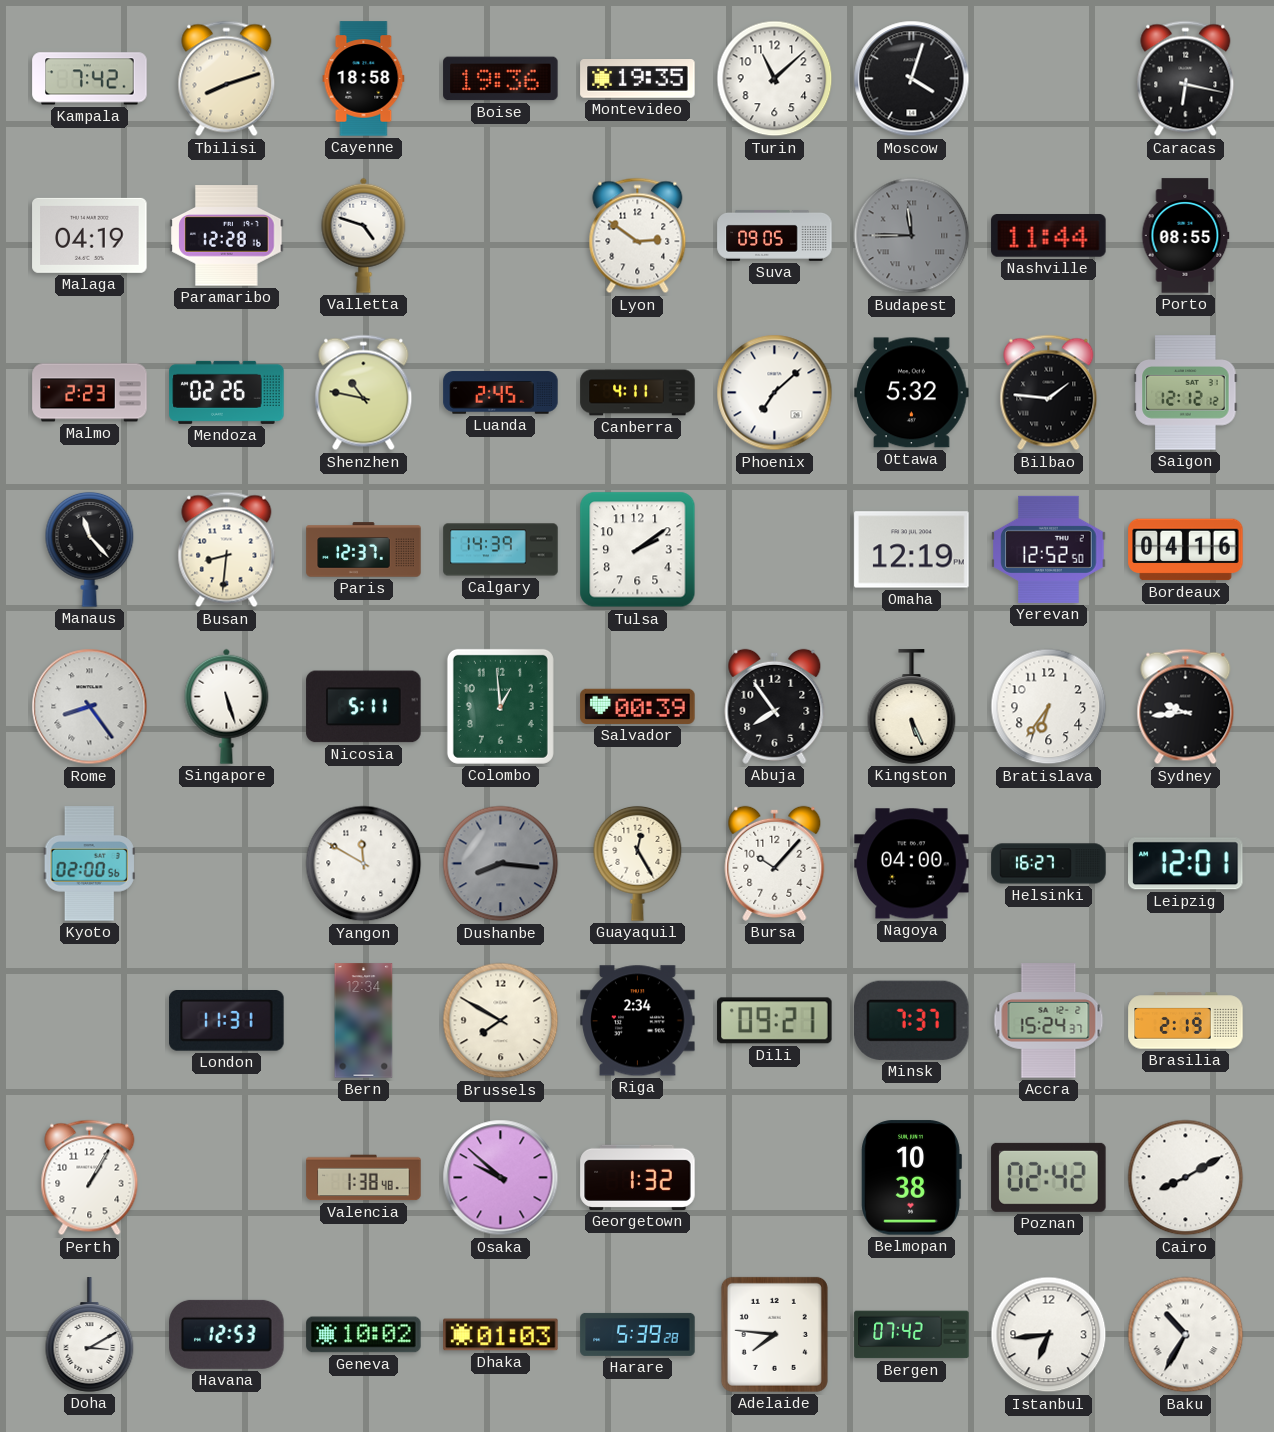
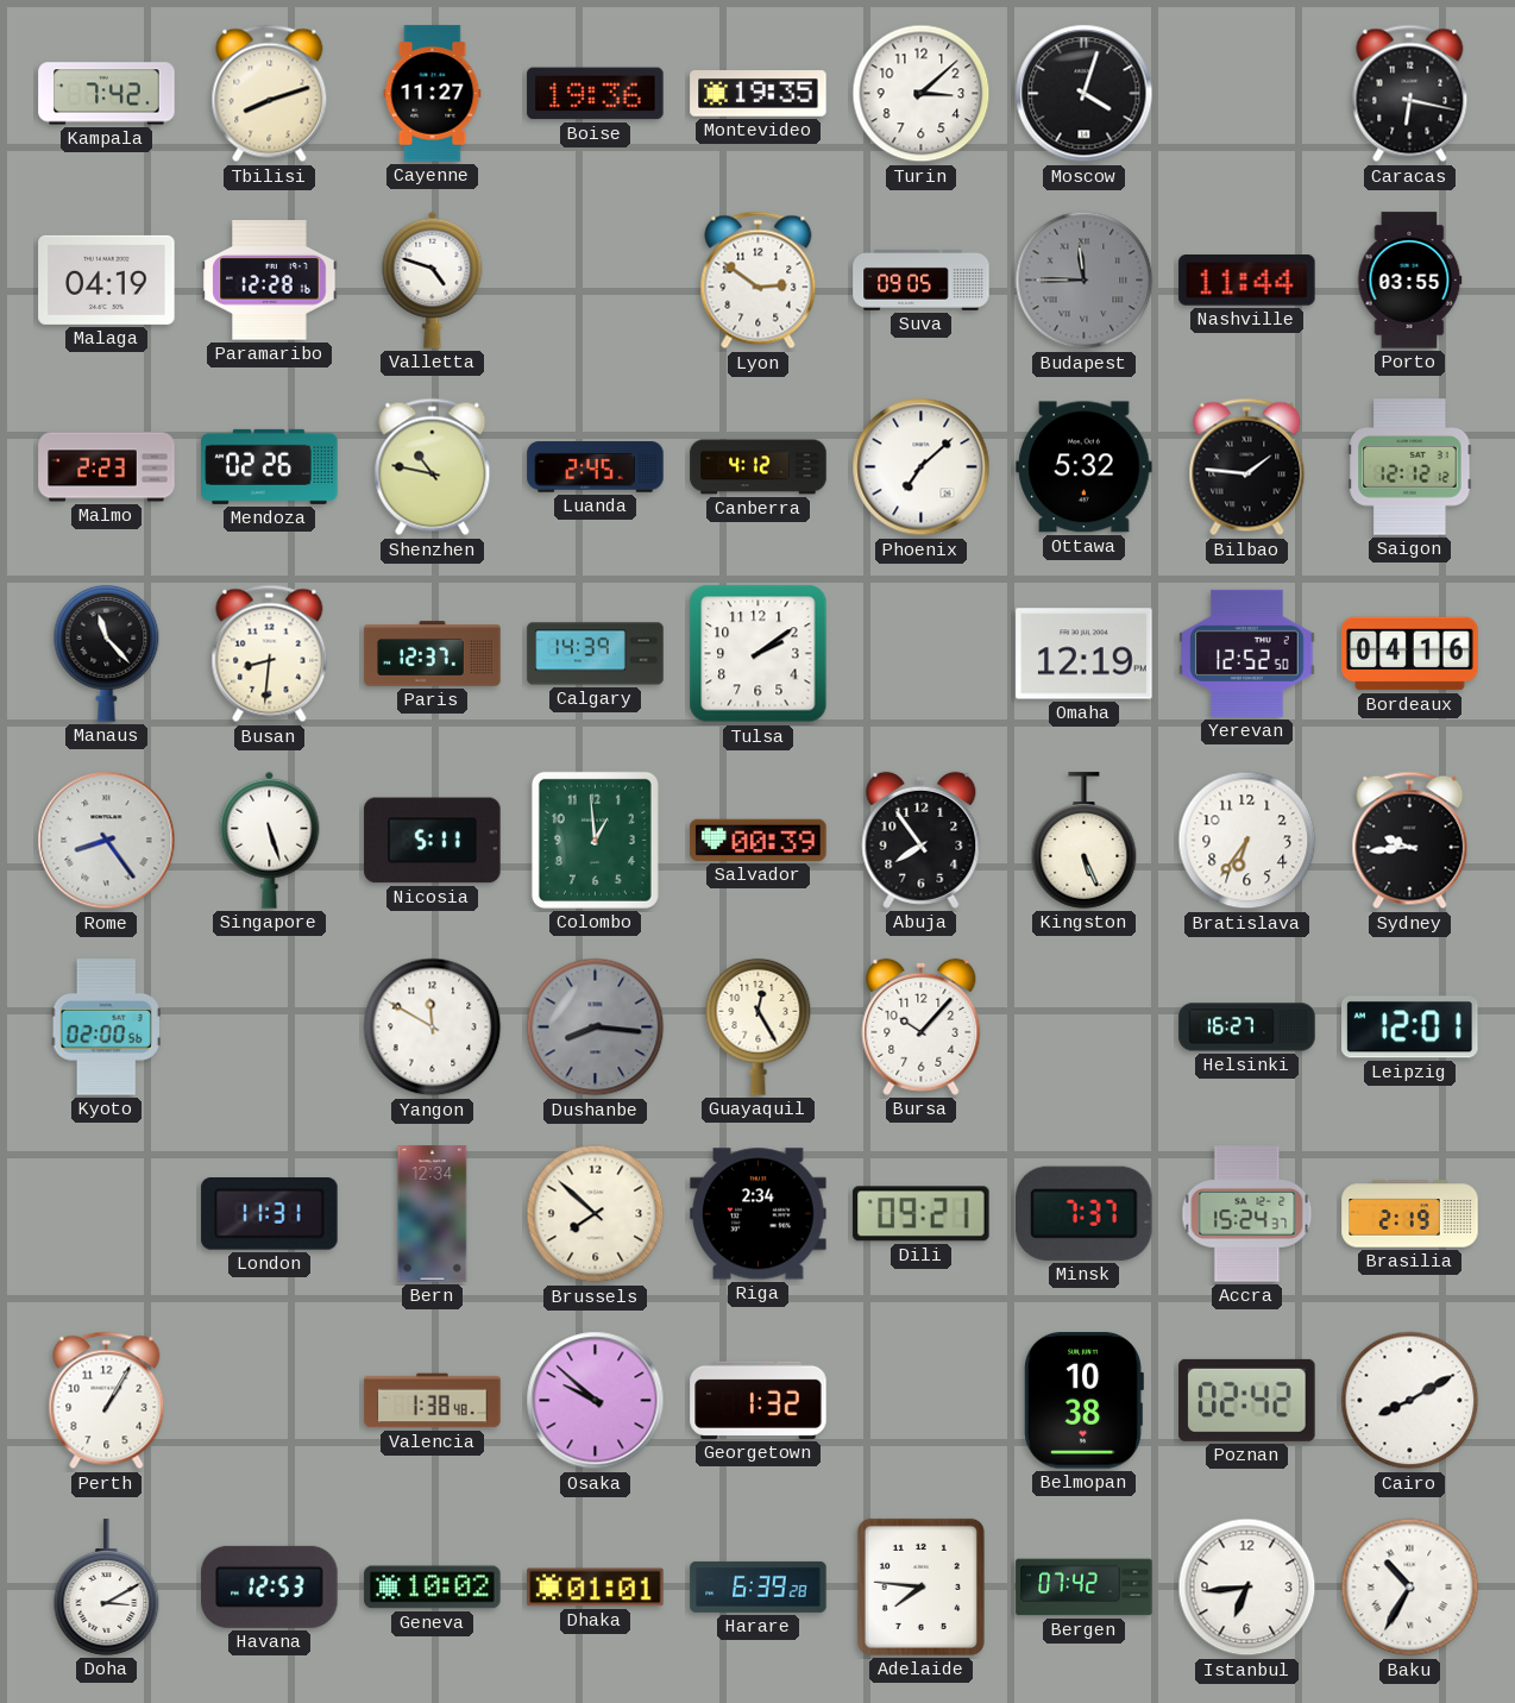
Cayenne: 18:58 -> 11:27 (433, 94)
Turin: 11:08 -> 3:08 (922, 94)
Porto: 08:55 -> 03:55 (1409, 281)
Canberra: 4:11 -> 4:12 (759, 467)
Nagoya: 04:00 -> none (912, 864)
Brussels: 7:50 -> 7:52 (596, 1214)
Dhaka: 01:03 -> 01:01 (596, 1588)
Harare: 5:39 -> 6:39 (759, 1586)
